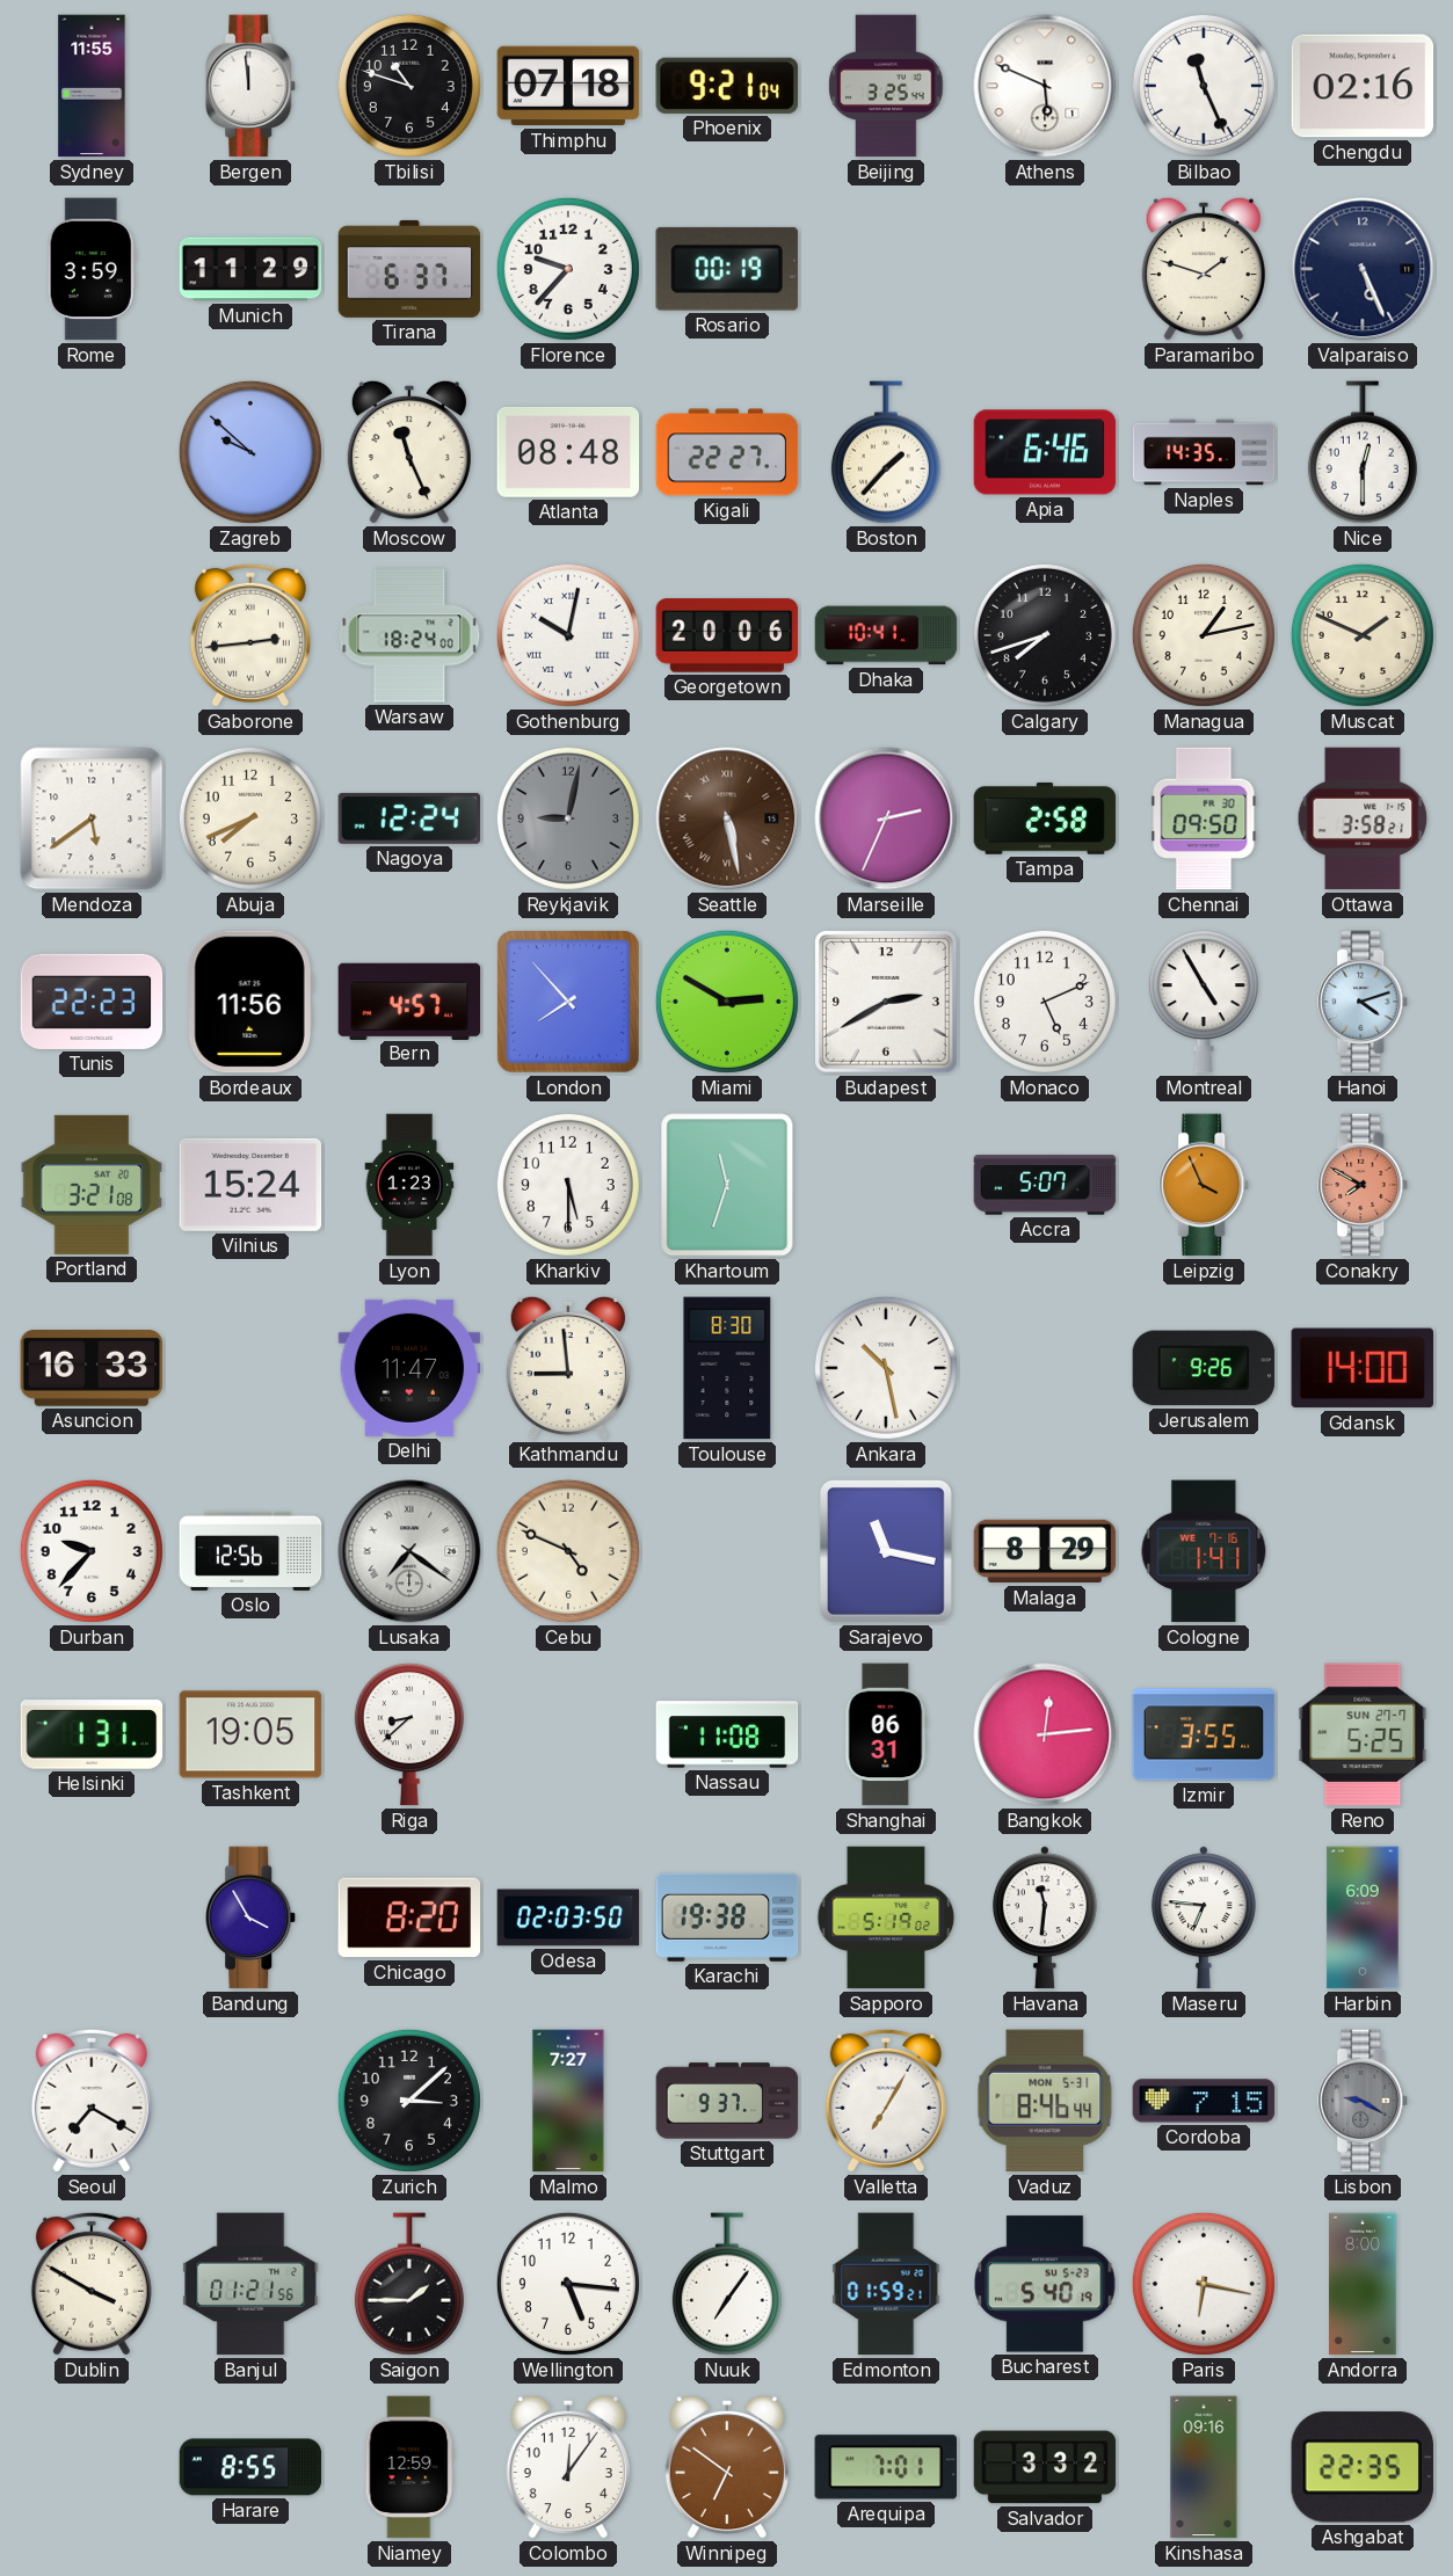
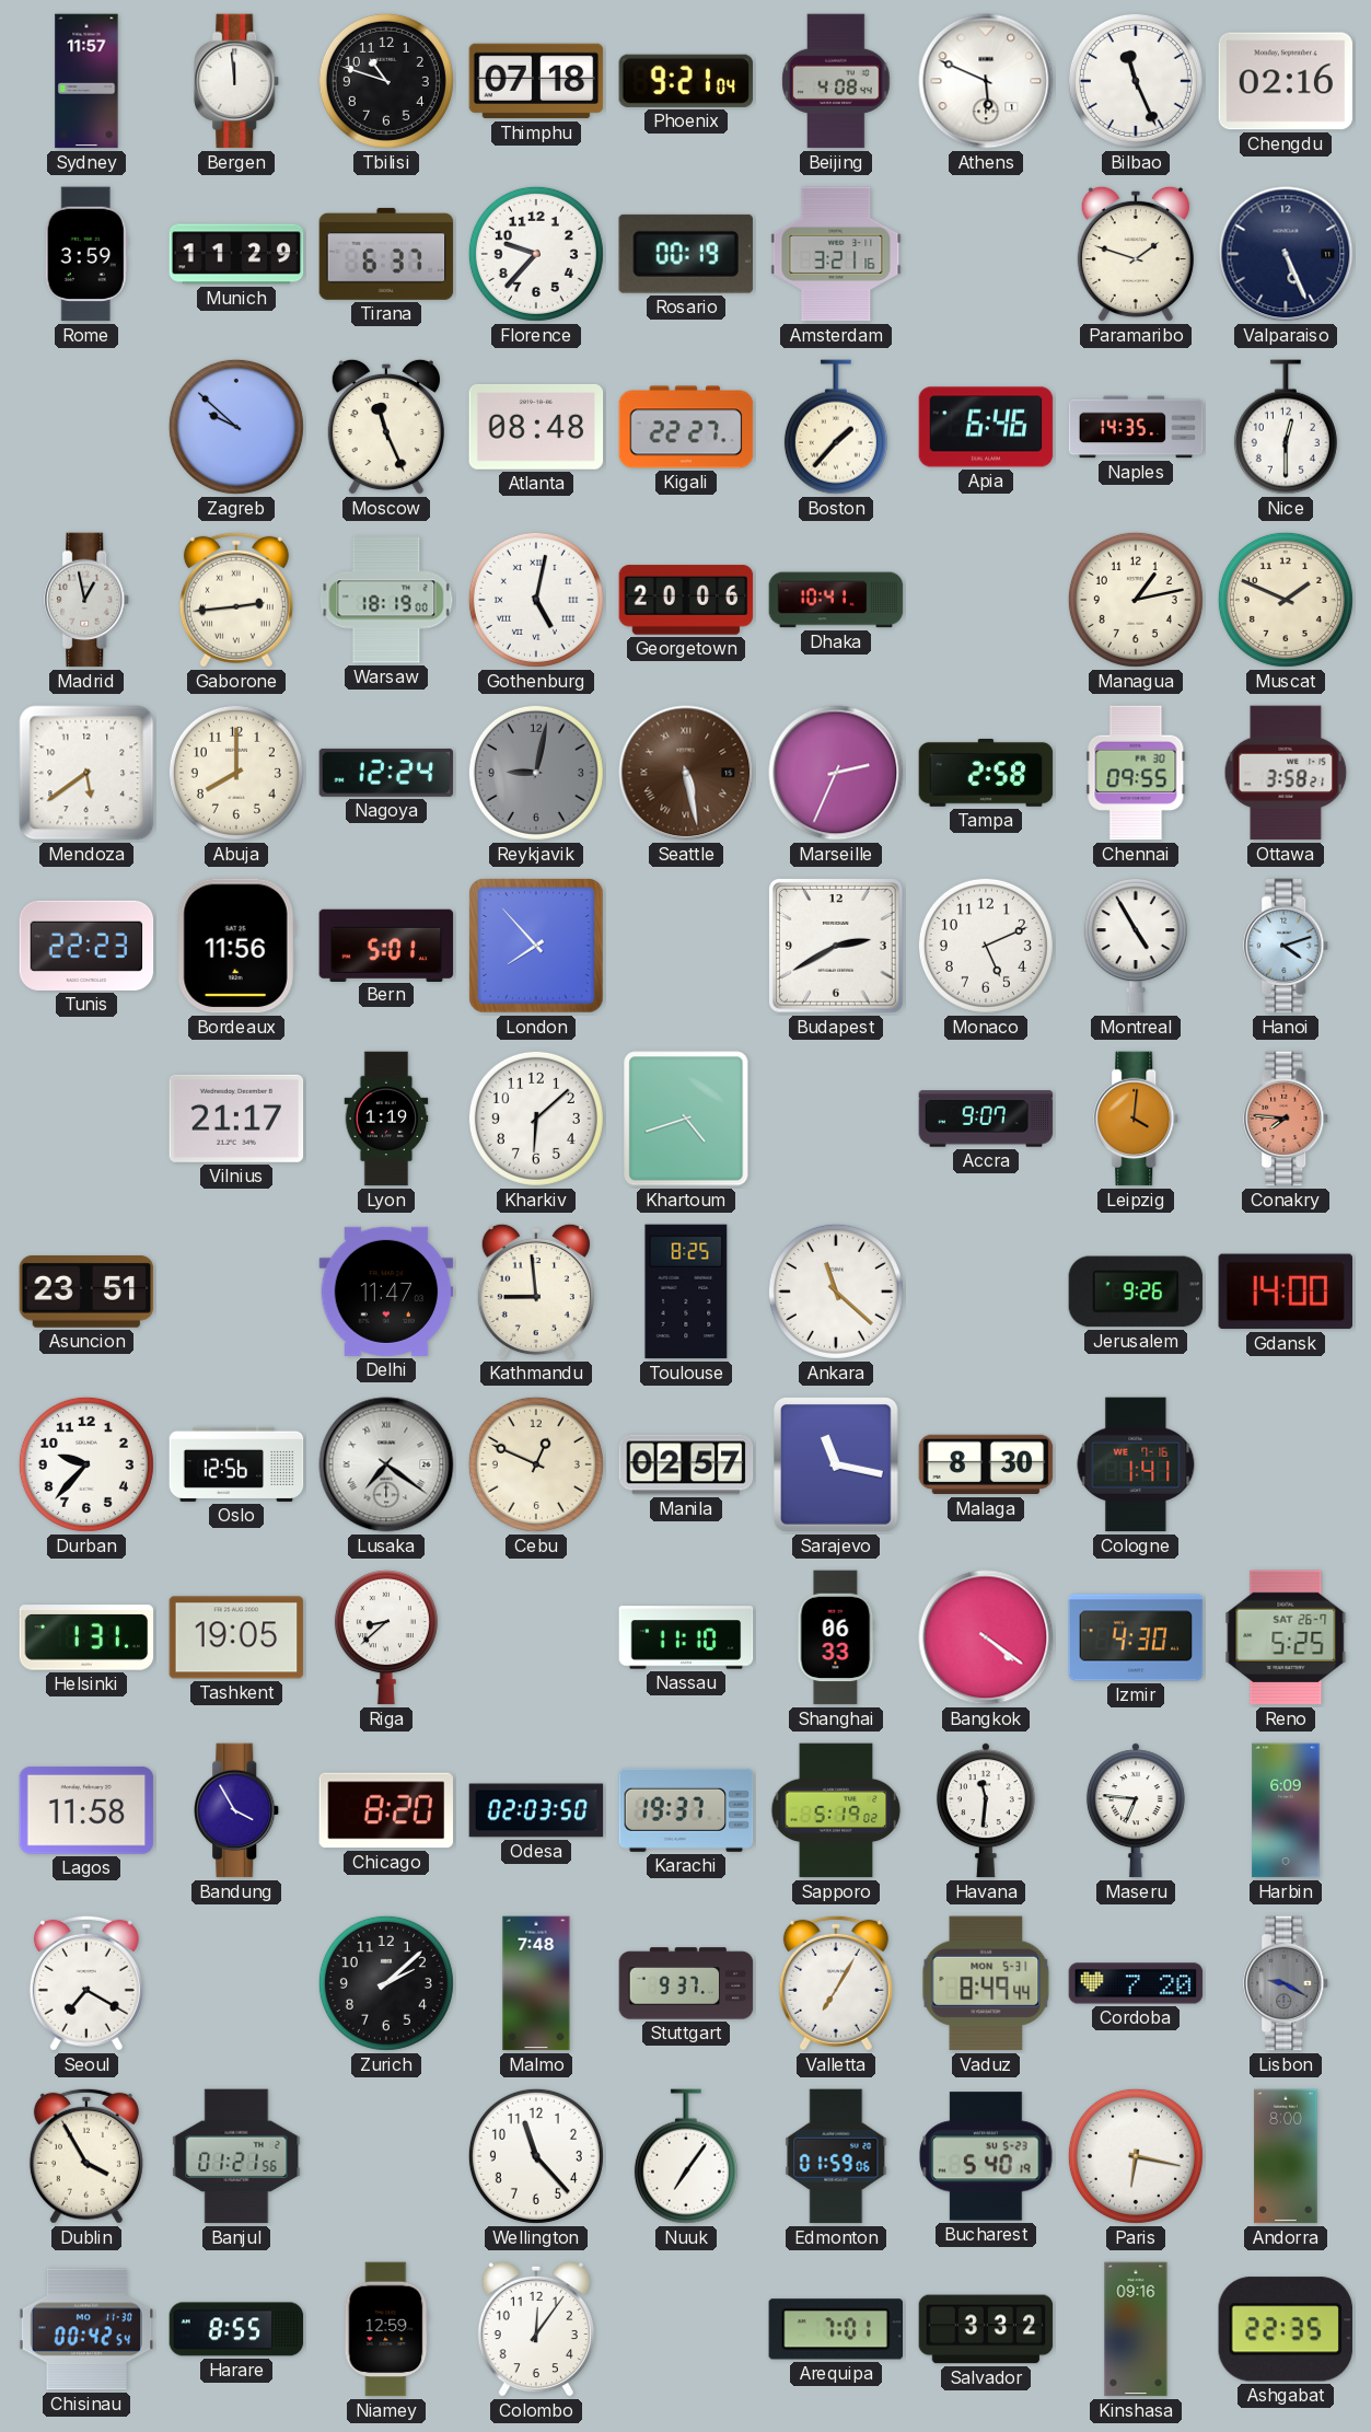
Sydney: 11:55 -> 11:57 (86, 81)
Beijing: 3:25 -> 4:08 (836, 81)
Amsterdam: none -> 3:21 (836, 254)
Madrid: none -> 12:58 (88, 600)
Warsaw: 18:24 -> 18:19 (386, 600)
Gothenburg: 10:02 -> 5:02 (536, 600)
Calgary: 7:42 -> none (1045, 635)
Abuja: 7:41 -> 8:00 (236, 773)
Chennai: 09:50 -> 09:55 (1136, 773)
Bern: 4:57 -> 5:01 (386, 945)
Miami: 2:50 -> none (727, 1002)
Portland: 3:21 -> none (92, 1185)
Vilnius: 15:24 -> 21:17 (236, 1119)
Lyon: 1:23 -> 1:19 (386, 1119)
Kharkiv: 5:30 -> 6:08 (536, 1119)
Khartoum: 11:33 -> 4:42 (686, 1119)
Accra: 5:07 -> 9:07 (986, 1119)
Leipzig: 3:56 -> 4:01 (1137, 1119)
Conakry: 7:50 -> 7:46 (1287, 1119)
Asuncion: 16:33 -> 23:51 (86, 1293)
Toulouse: 8:30 -> 8:25 (686, 1292)
Ankara: 10:28 -> 11:22 (836, 1292)
Cebu: 4:49 -> 12:49 (536, 1464)
Manila: none -> 02:57 (686, 1464)
Malaga: 8:29 -> 8:30 (986, 1464)
Nassau: 11:08 -> 11:10 (686, 1637)
Shanghai: 06:31 -> 06:33 (836, 1637)
Bangkok: 12:14 -> 4:21 (986, 1637)
Izmir: 3:55 -> 4:30 (1136, 1637)
Reno date: SUN 27-7 -> SAT 26-7 (1286, 1637)
Lagos: none -> 11:58 (86, 1810)
Karachi: 19:38 -> 19:37 (686, 1810)
Zurich: 3:08 -> 2:08 (386, 1983)
Malmo: 7:27 -> 7:48 (536, 1983)
Vaduz: 8:46 -> 8:49 (986, 1983)
Cordoba: 7:15 -> 7:20 (1136, 1983)
Dublin: 3:50 -> 3:55 (86, 2156)
Saigon: 1:45 -> none (409, 2284)
Wellington: 5:16 -> 11:23 (536, 2156)
Edmonton: 01:59:21 -> 01:59:06 (836, 2156)
Chisinau: none -> 00:42 (86, 2329)
Winnipeg: 6:51 -> none (727, 2467)
